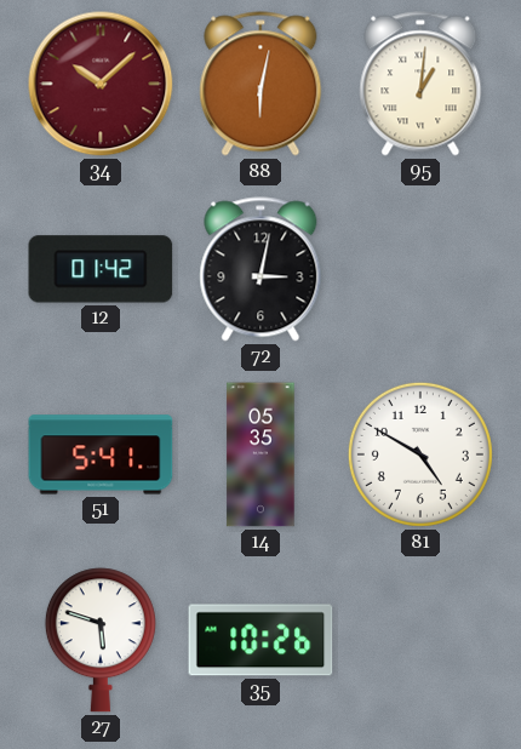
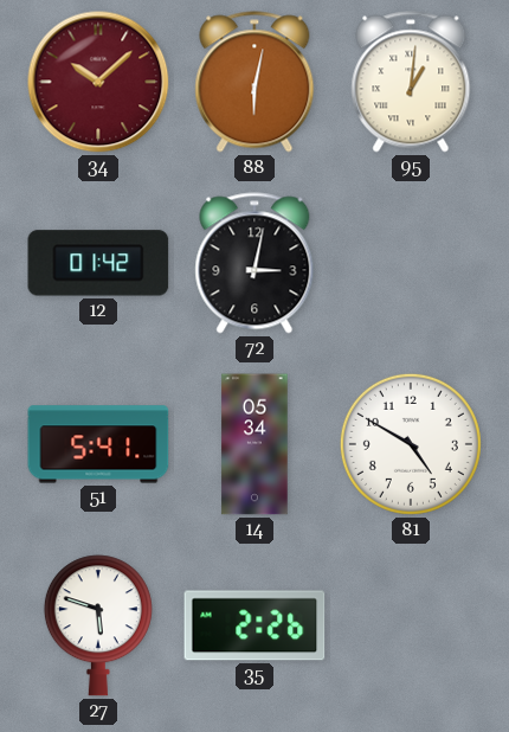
14: 05:35 -> 05:34 (254, 444)
35: 10:26 -> 2:26 (254, 625)
